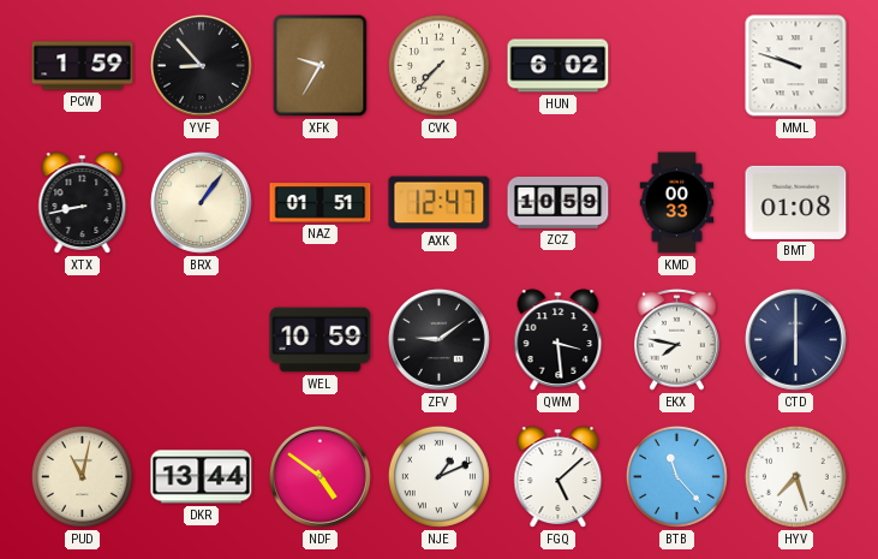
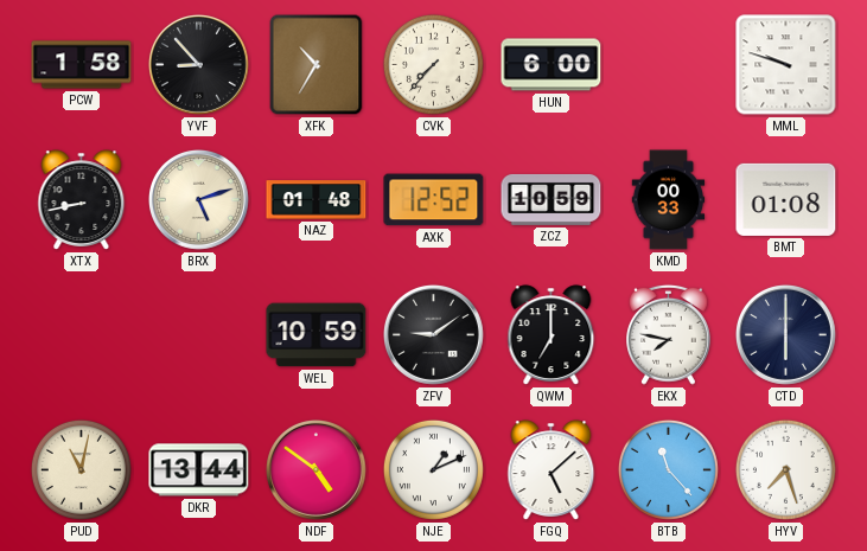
PCW: 1:59 -> 1:58 (82, 65)
XFK: 9:35 -> 10:35 (317, 65)
HUN: 6:02 -> 6:00 (552, 65)
BRX: 1:06 -> 5:12 (198, 199)
NAZ: 01:51 -> 01:48 (317, 200)
AXK: 12:47 -> 12:52 (434, 200)
QWM: 3:29 -> 7:00 (552, 335)
